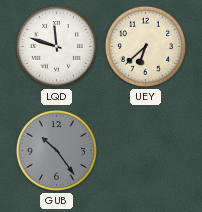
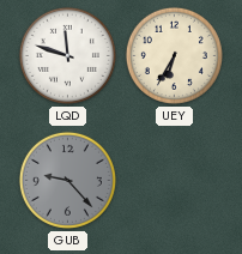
UEY: 6:38 -> 6:35 (174, 55)
GUB: 10:24 -> 9:23 (67, 180)
